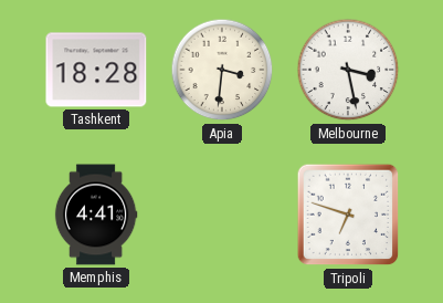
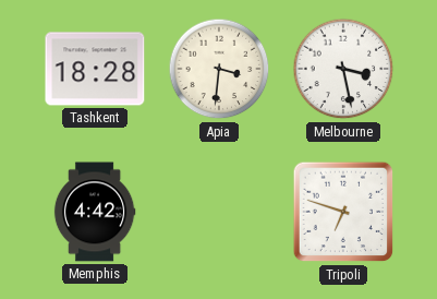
Memphis: 4:41 -> 4:42 (95, 212)
